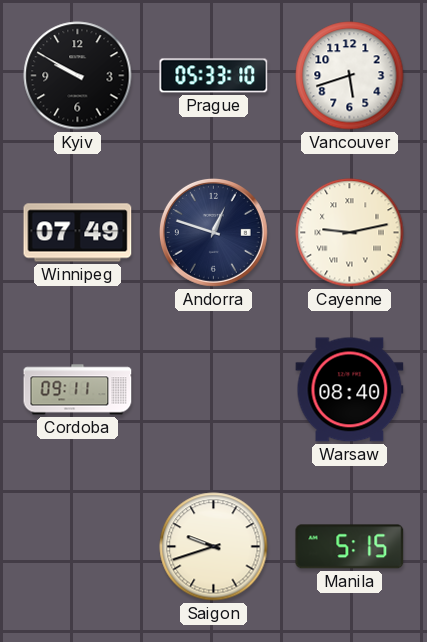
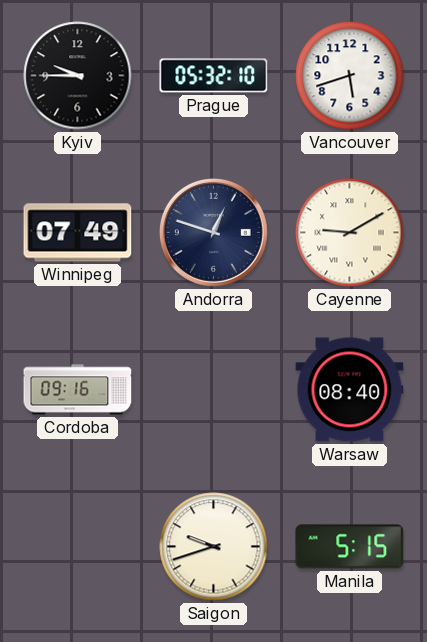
Kyiv: 9:50 -> 9:45 (78, 76)
Prague: 05:33 -> 05:32 (214, 76)
Cayenne: 9:13 -> 9:10 (350, 233)
Cordoba: 09:11 -> 09:16 (78, 390)
